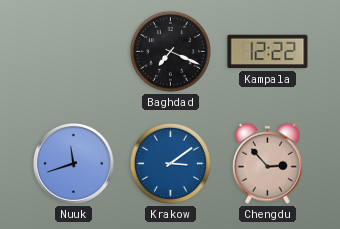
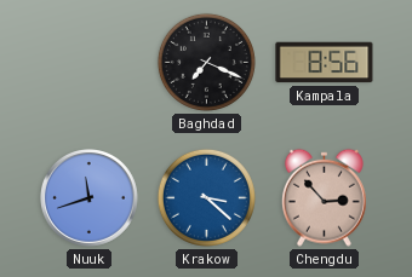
Kampala: 12:22 -> 8:56 (325, 63)
Krakow: 3:09 -> 3:22 (206, 197)
